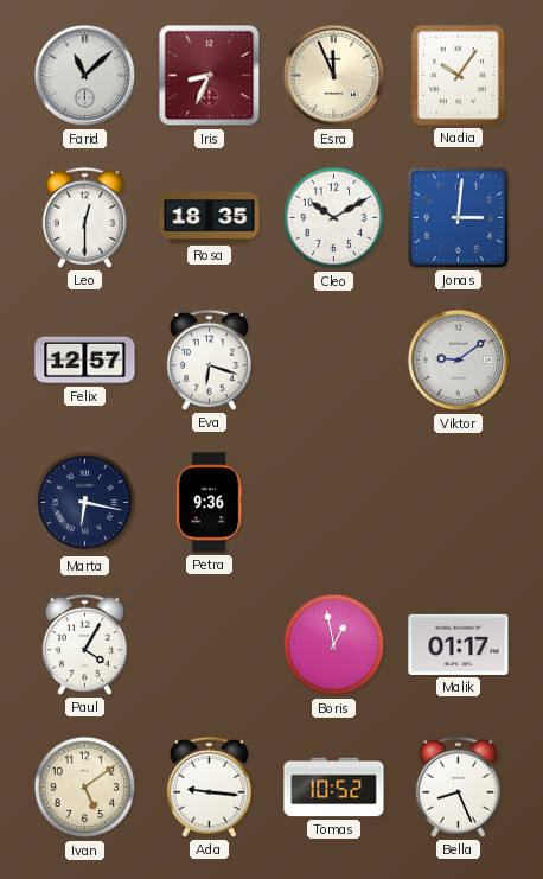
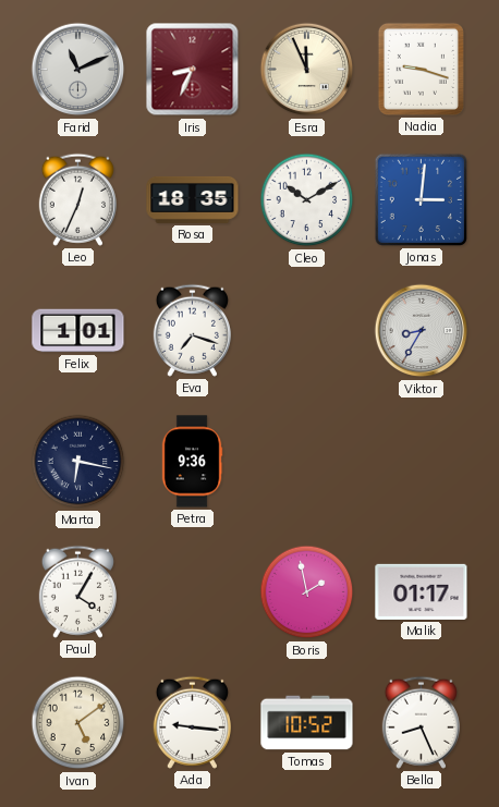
Farid: 11:08 -> 11:11 (78, 70)
Nadia: 10:06 -> 9:18 (421, 69)
Leo: 12:30 -> 12:34 (77, 199)
Felix: 12:57 -> 1:01 (78, 331)
Eva: 6:18 -> 7:18 (192, 330)
Viktor: 9:09 -> 8:35 (422, 331)
Boris: 12:58 -> 1:58 (307, 592)
